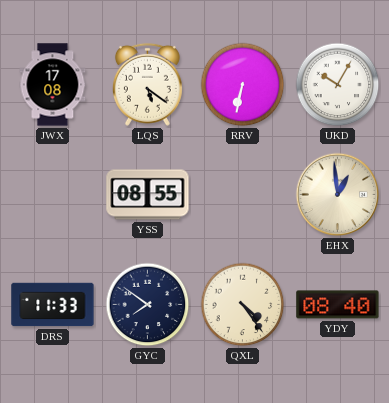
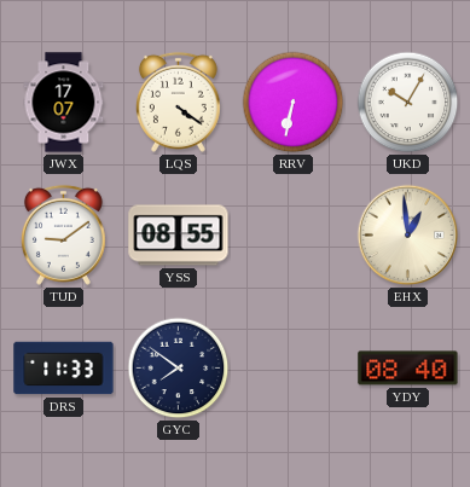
JWX: 17:08 -> 17:07 (64, 103)
LQS: 5:21 -> 4:21 (178, 102)
TUD: none -> 9:09 (63, 234)
QXL: 4:24 -> none (243, 305)
